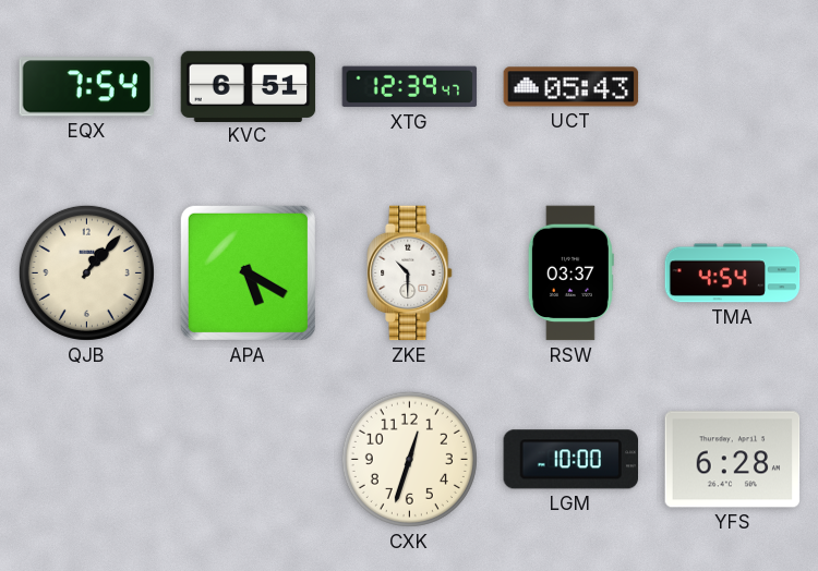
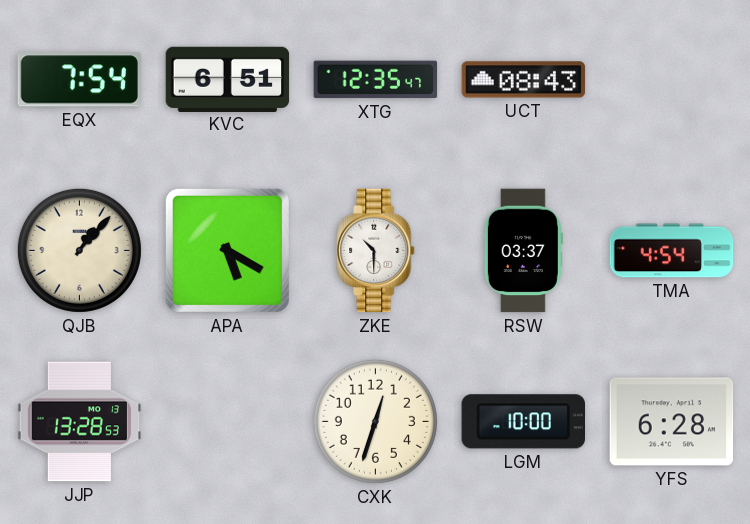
XTG: 12:39 -> 12:35 (376, 80)
UCT: 05:43 -> 08:43 (524, 80)
JJP: none -> 13:28 (80, 422)
